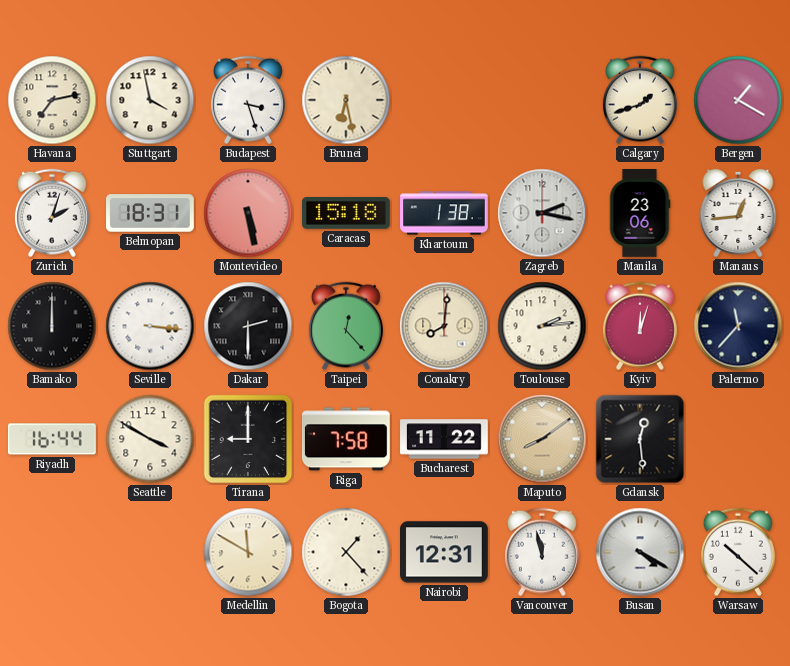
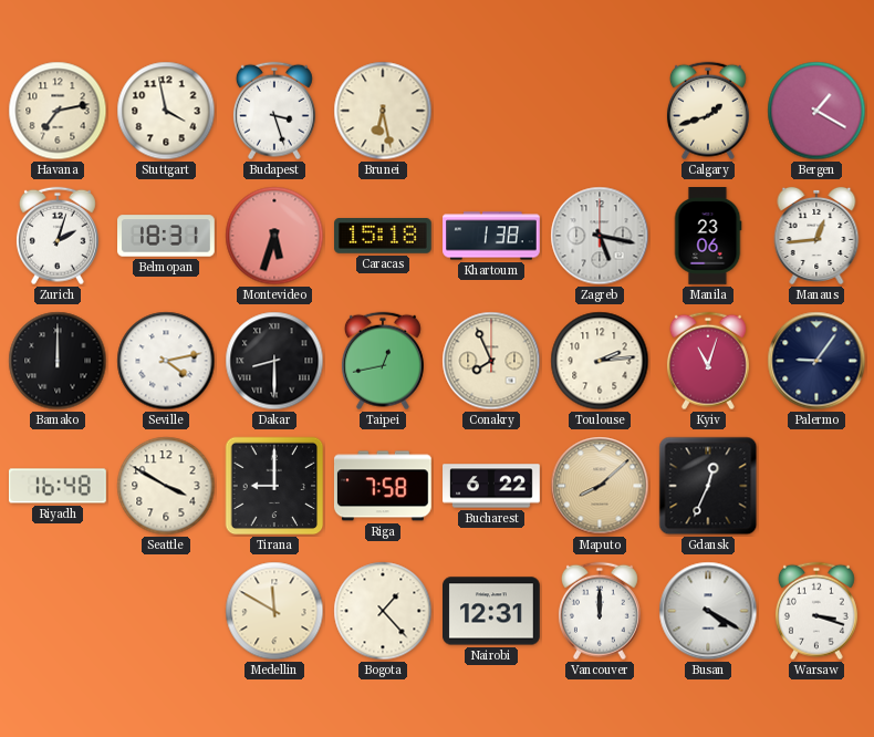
Montevideo: 5:28 -> 5:33 (274, 236)
Zagreb: 2:17 -> 5:17 (600, 236)
Seville: 3:16 -> 4:13 (166, 361)
Dakar: 2:30 -> 8:30 (274, 361)
Taipei: 12:23 -> 12:43 (383, 361)
Conakry: 8:01 -> 7:56 (491, 361)
Kyiv: 12:03 -> 11:03 (708, 361)
Palermo: 11:37 -> 9:06 (816, 361)
Riyadh: 16:44 -> 16:48 (59, 486)
Bucharest: 11:22 -> 6:22 (491, 486)
Maputo: 8:09 -> 8:08 (600, 486)
Gdansk: 12:29 -> 12:34 (708, 486)
Vancouver: 11:58 -> 12:00 (600, 611)
Warsaw: 10:22 -> 3:18 (816, 611)
